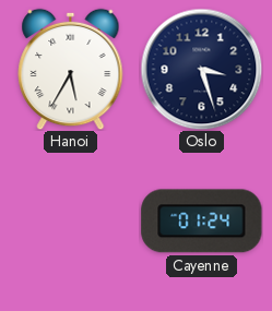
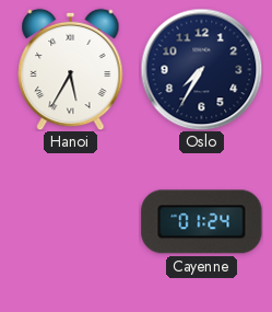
Oslo: 3:27 -> 7:35 (201, 69)
